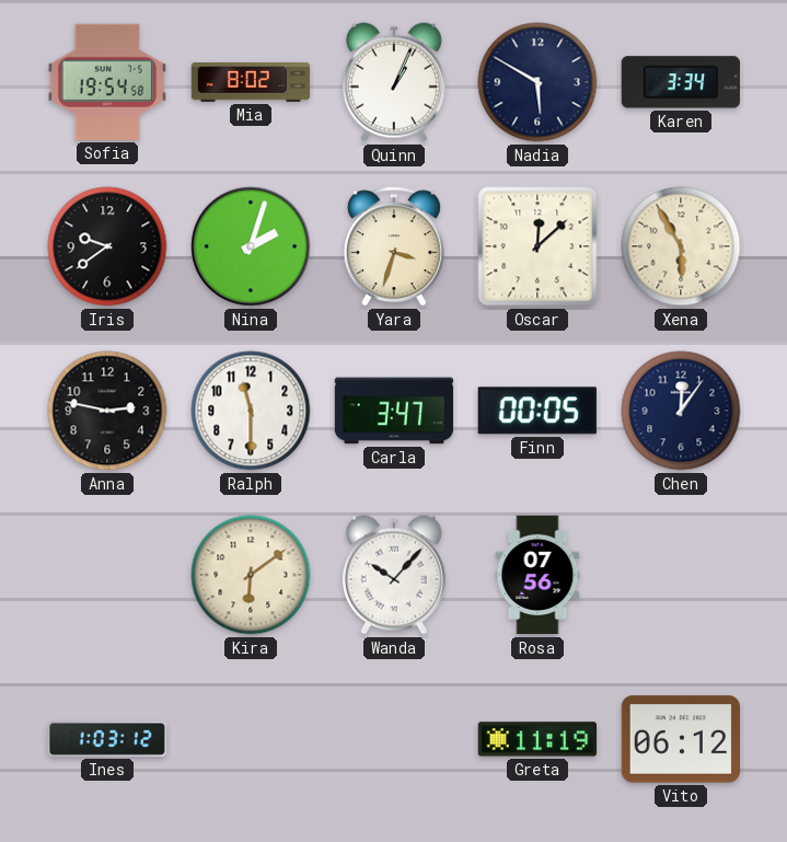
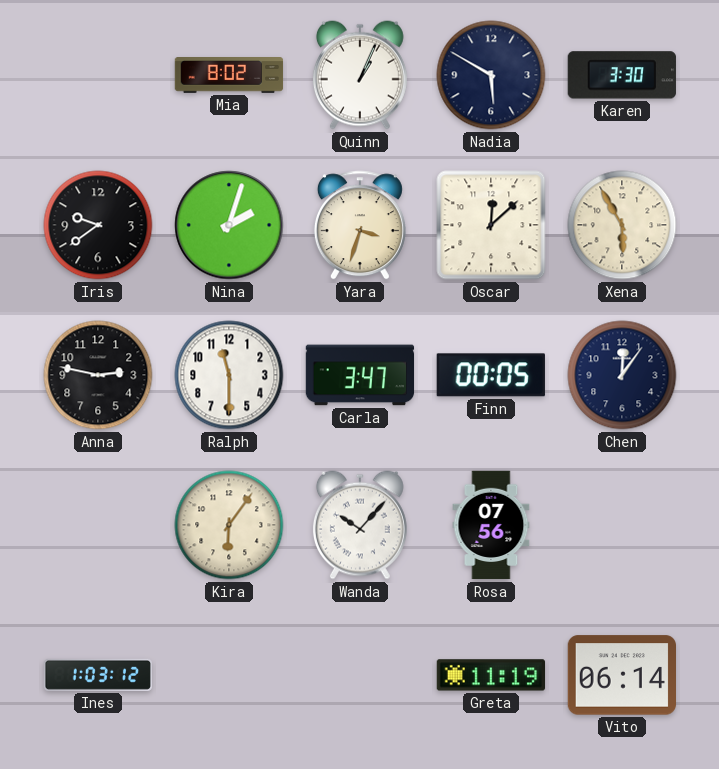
Sofia: 19:54 -> none (107, 82)
Karen: 3:34 -> 3:30 (622, 75)
Kira: 6:09 -> 6:06 (229, 525)
Vito: 06:12 -> 06:14 (621, 675)
